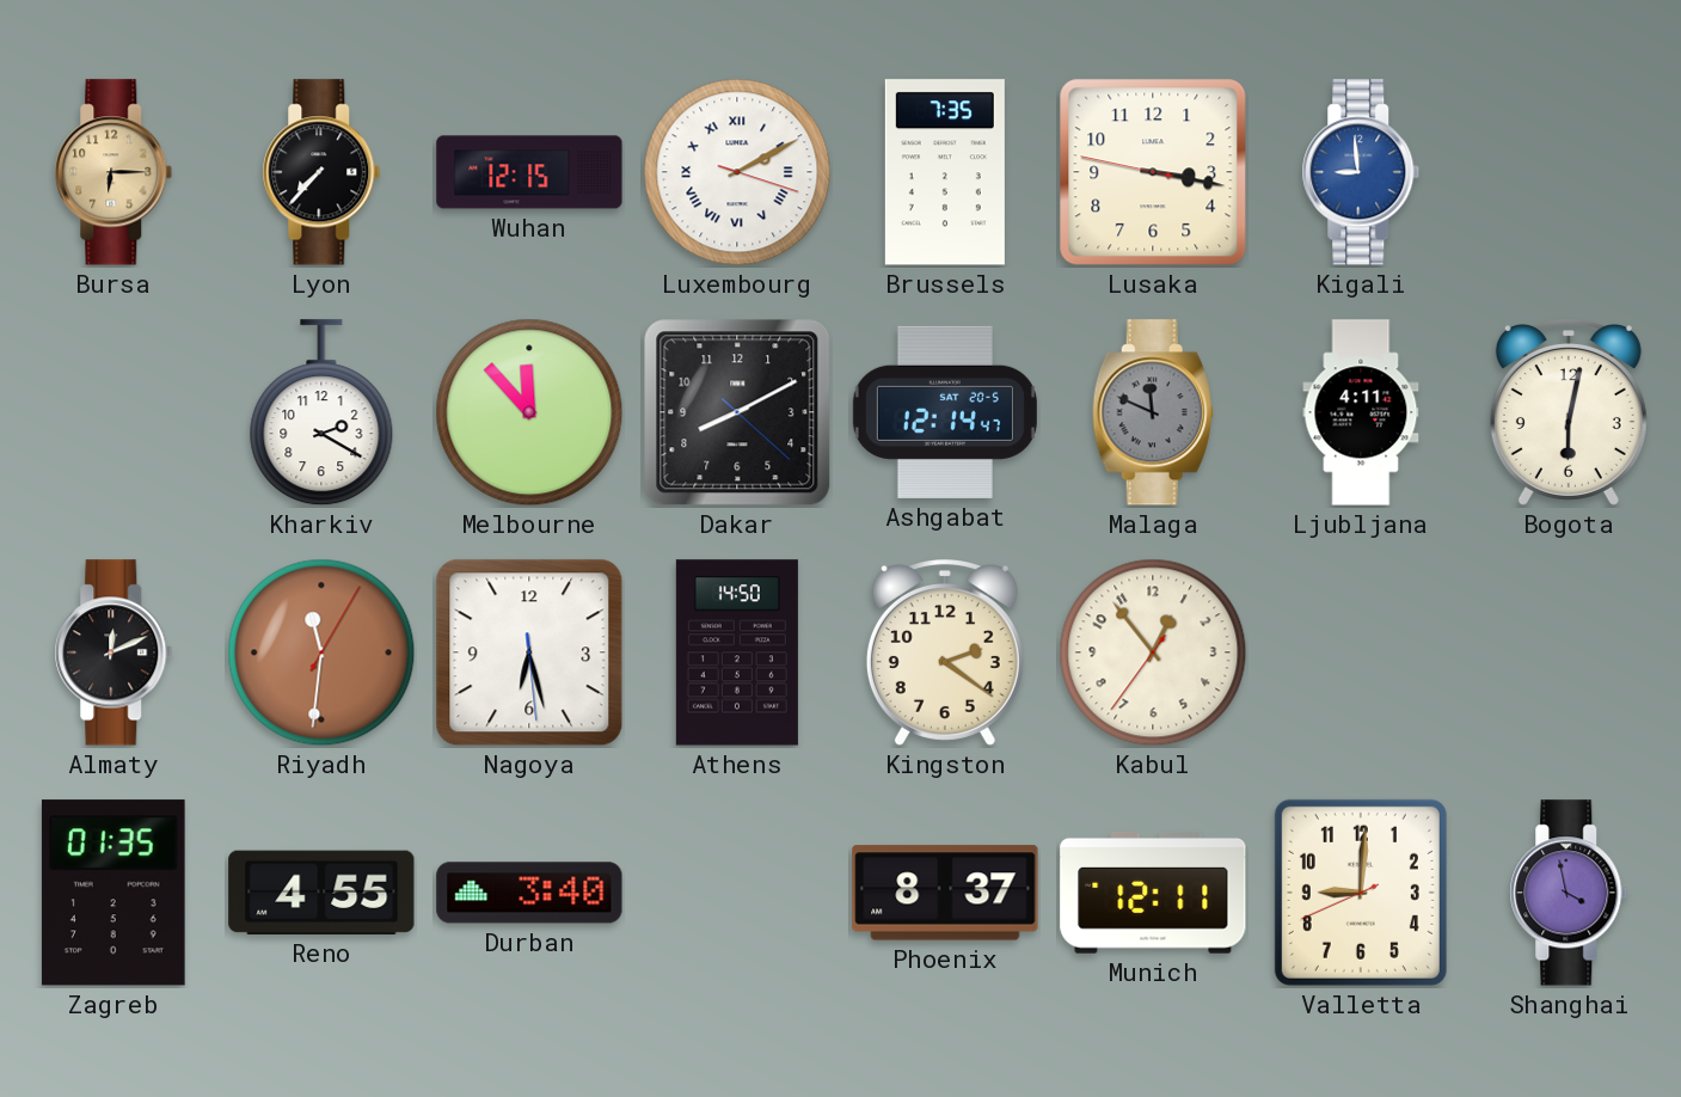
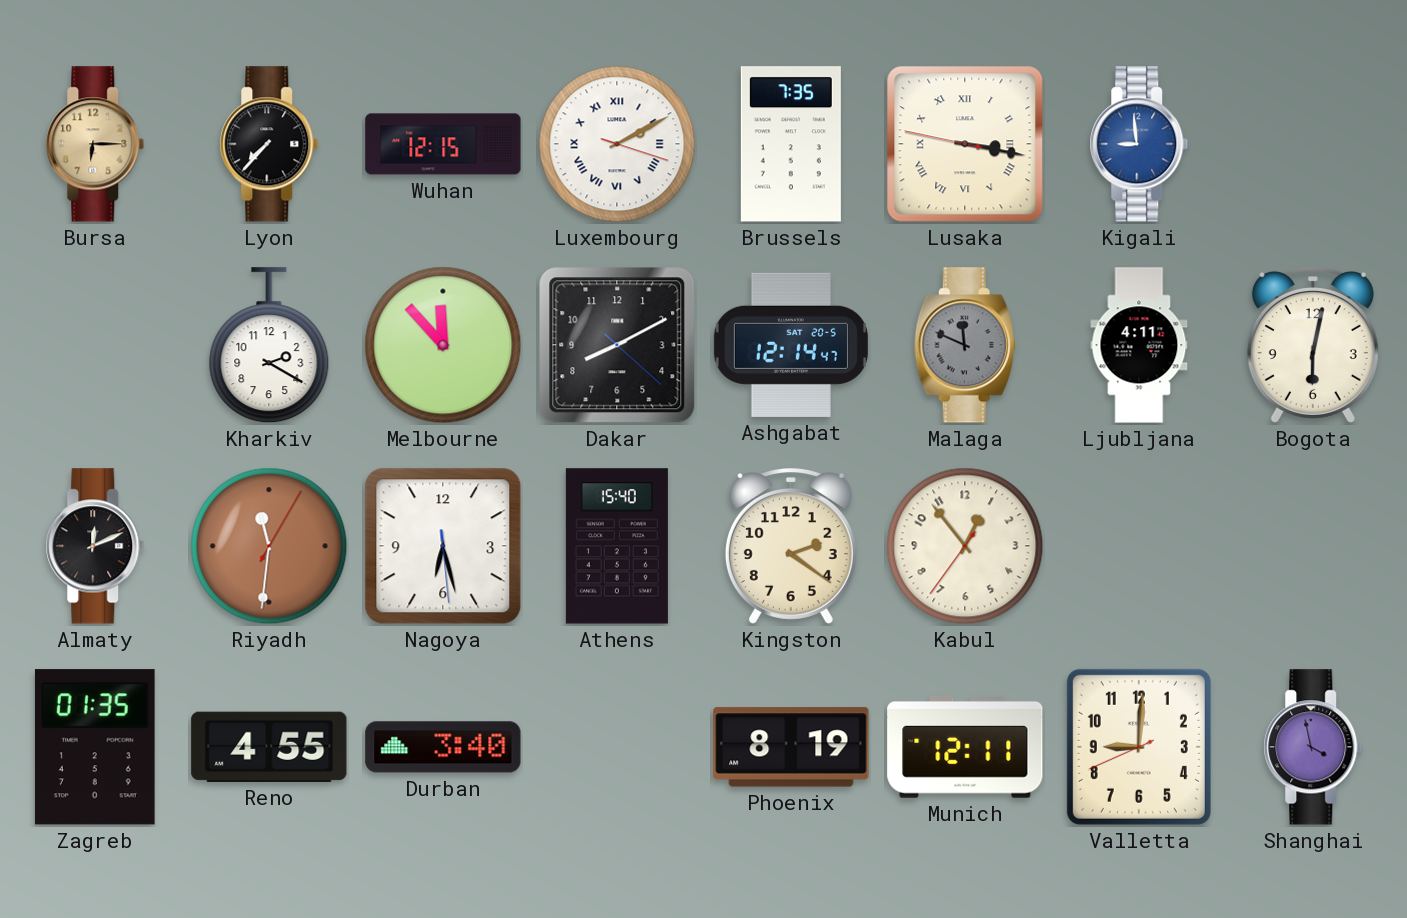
Lusaka numerals: Arabic -> Roman (965, 144)
Athens: 14:50 -> 15:40 (617, 546)
Phoenix: 8:37 -> 8:19 (791, 747)
